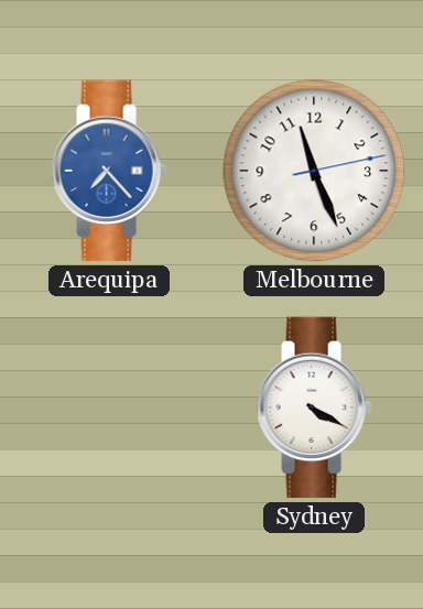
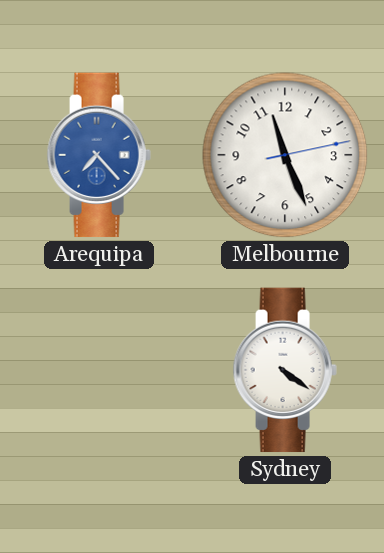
Sydney: 4:20 -> 4:21 (285, 370)
